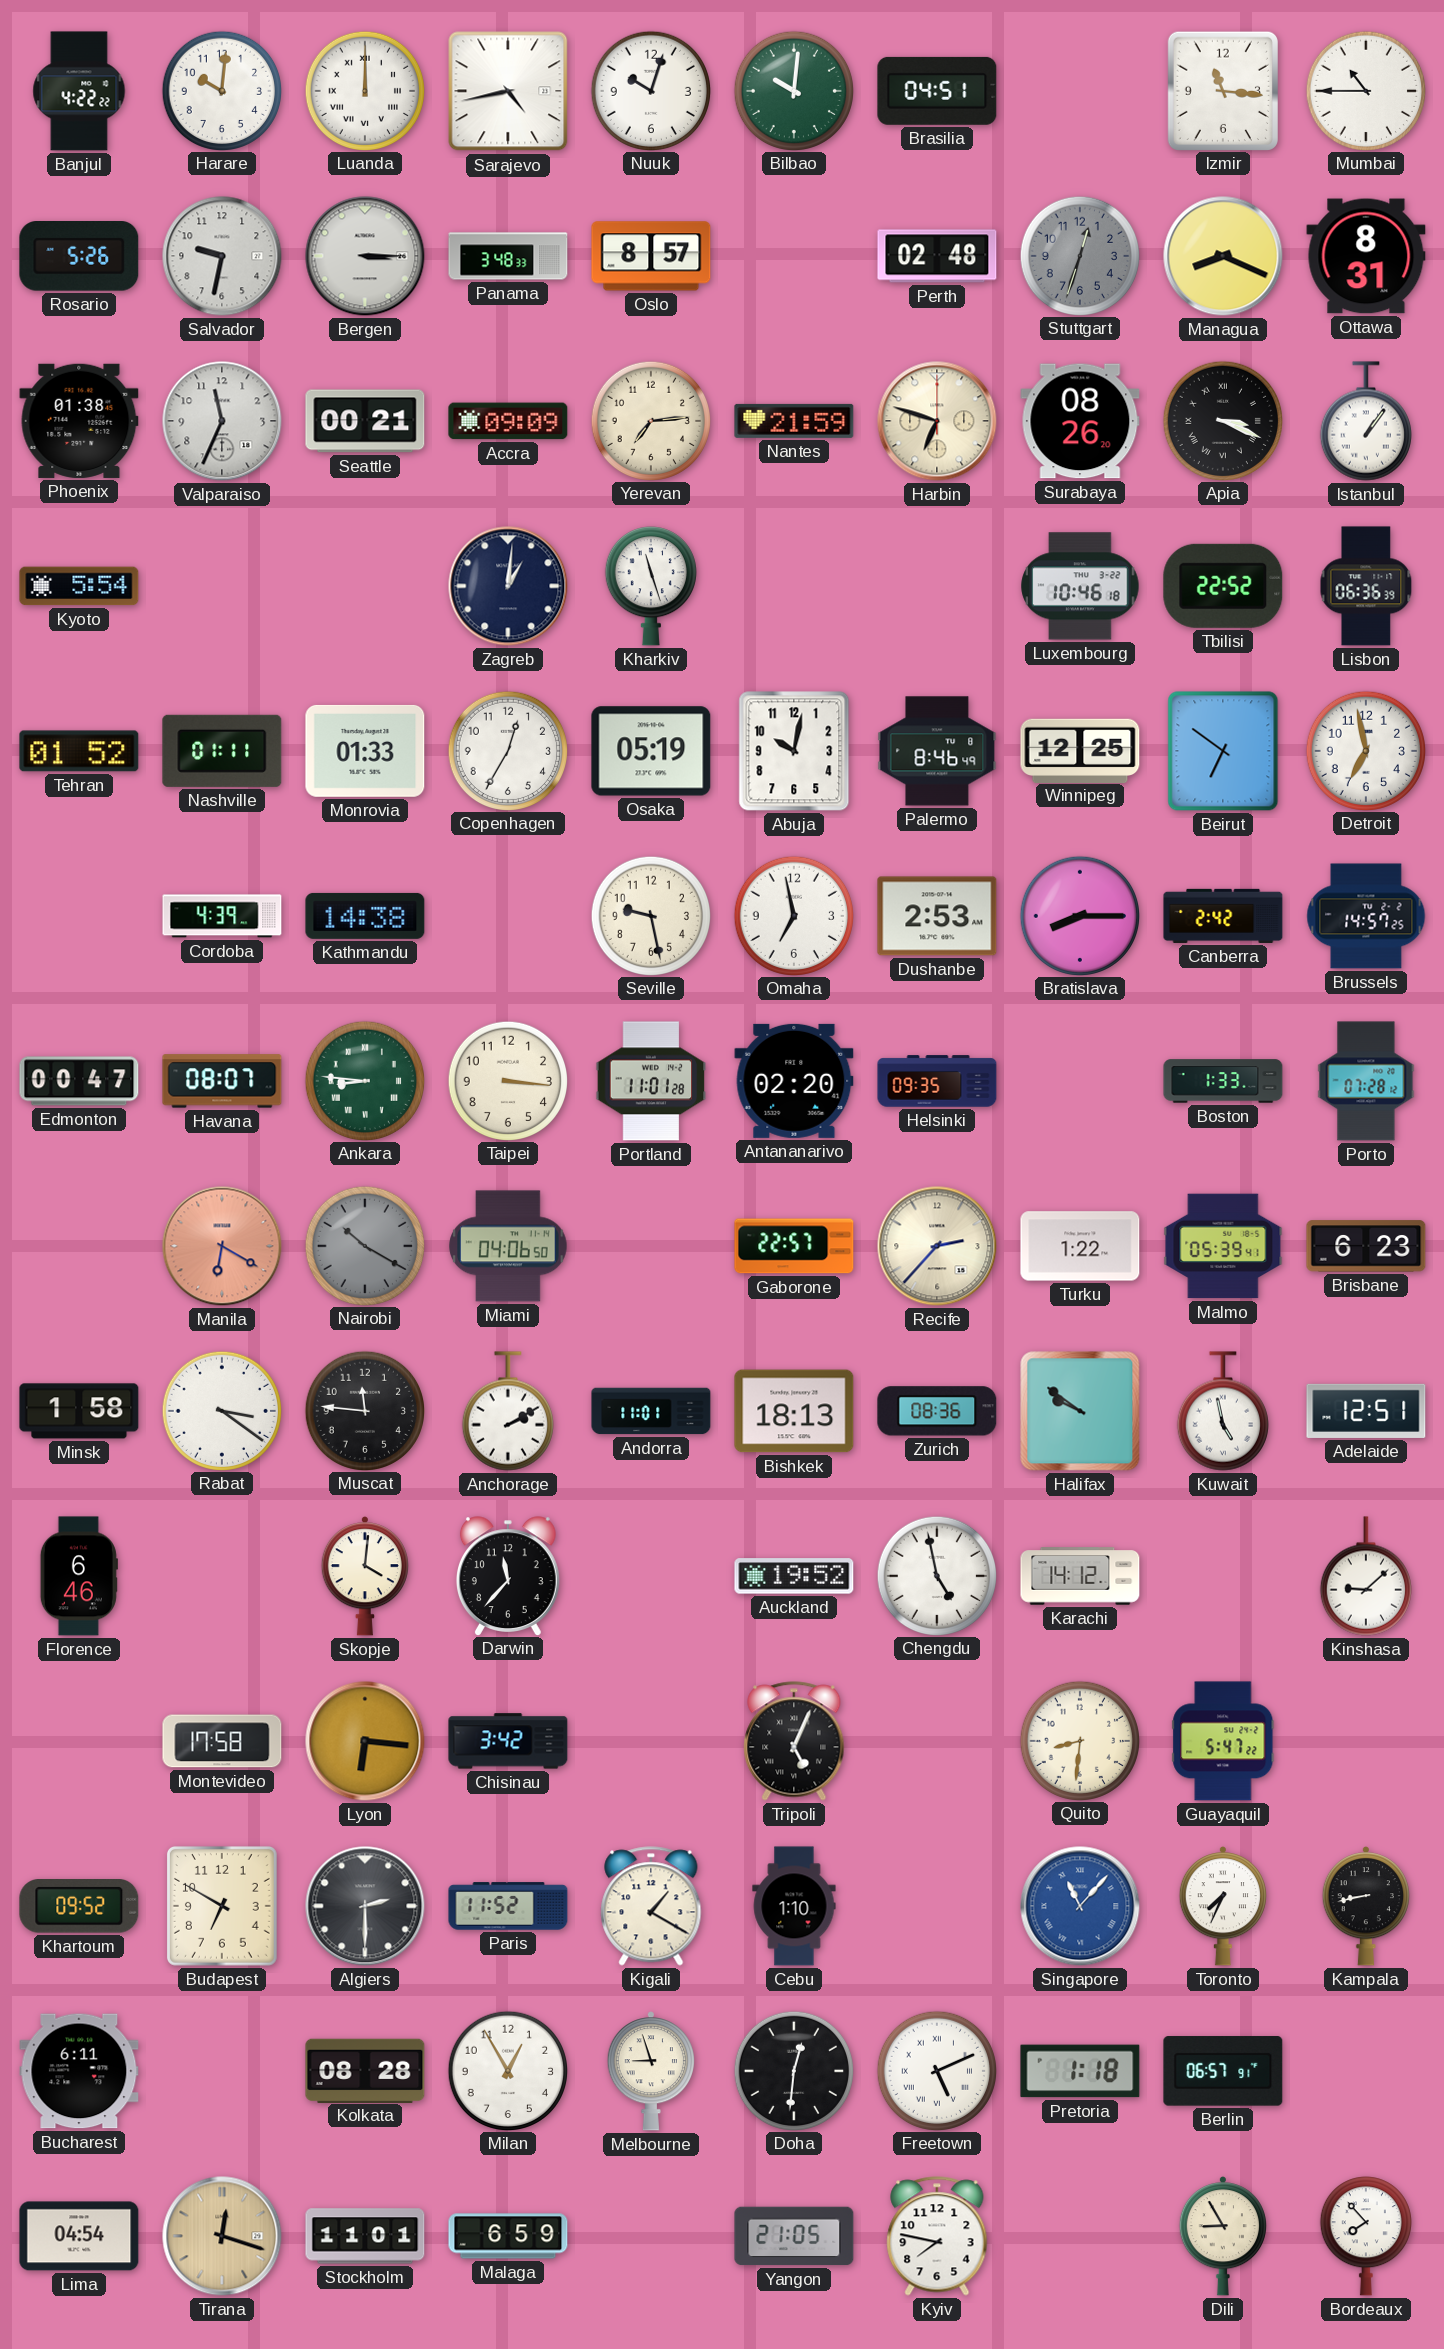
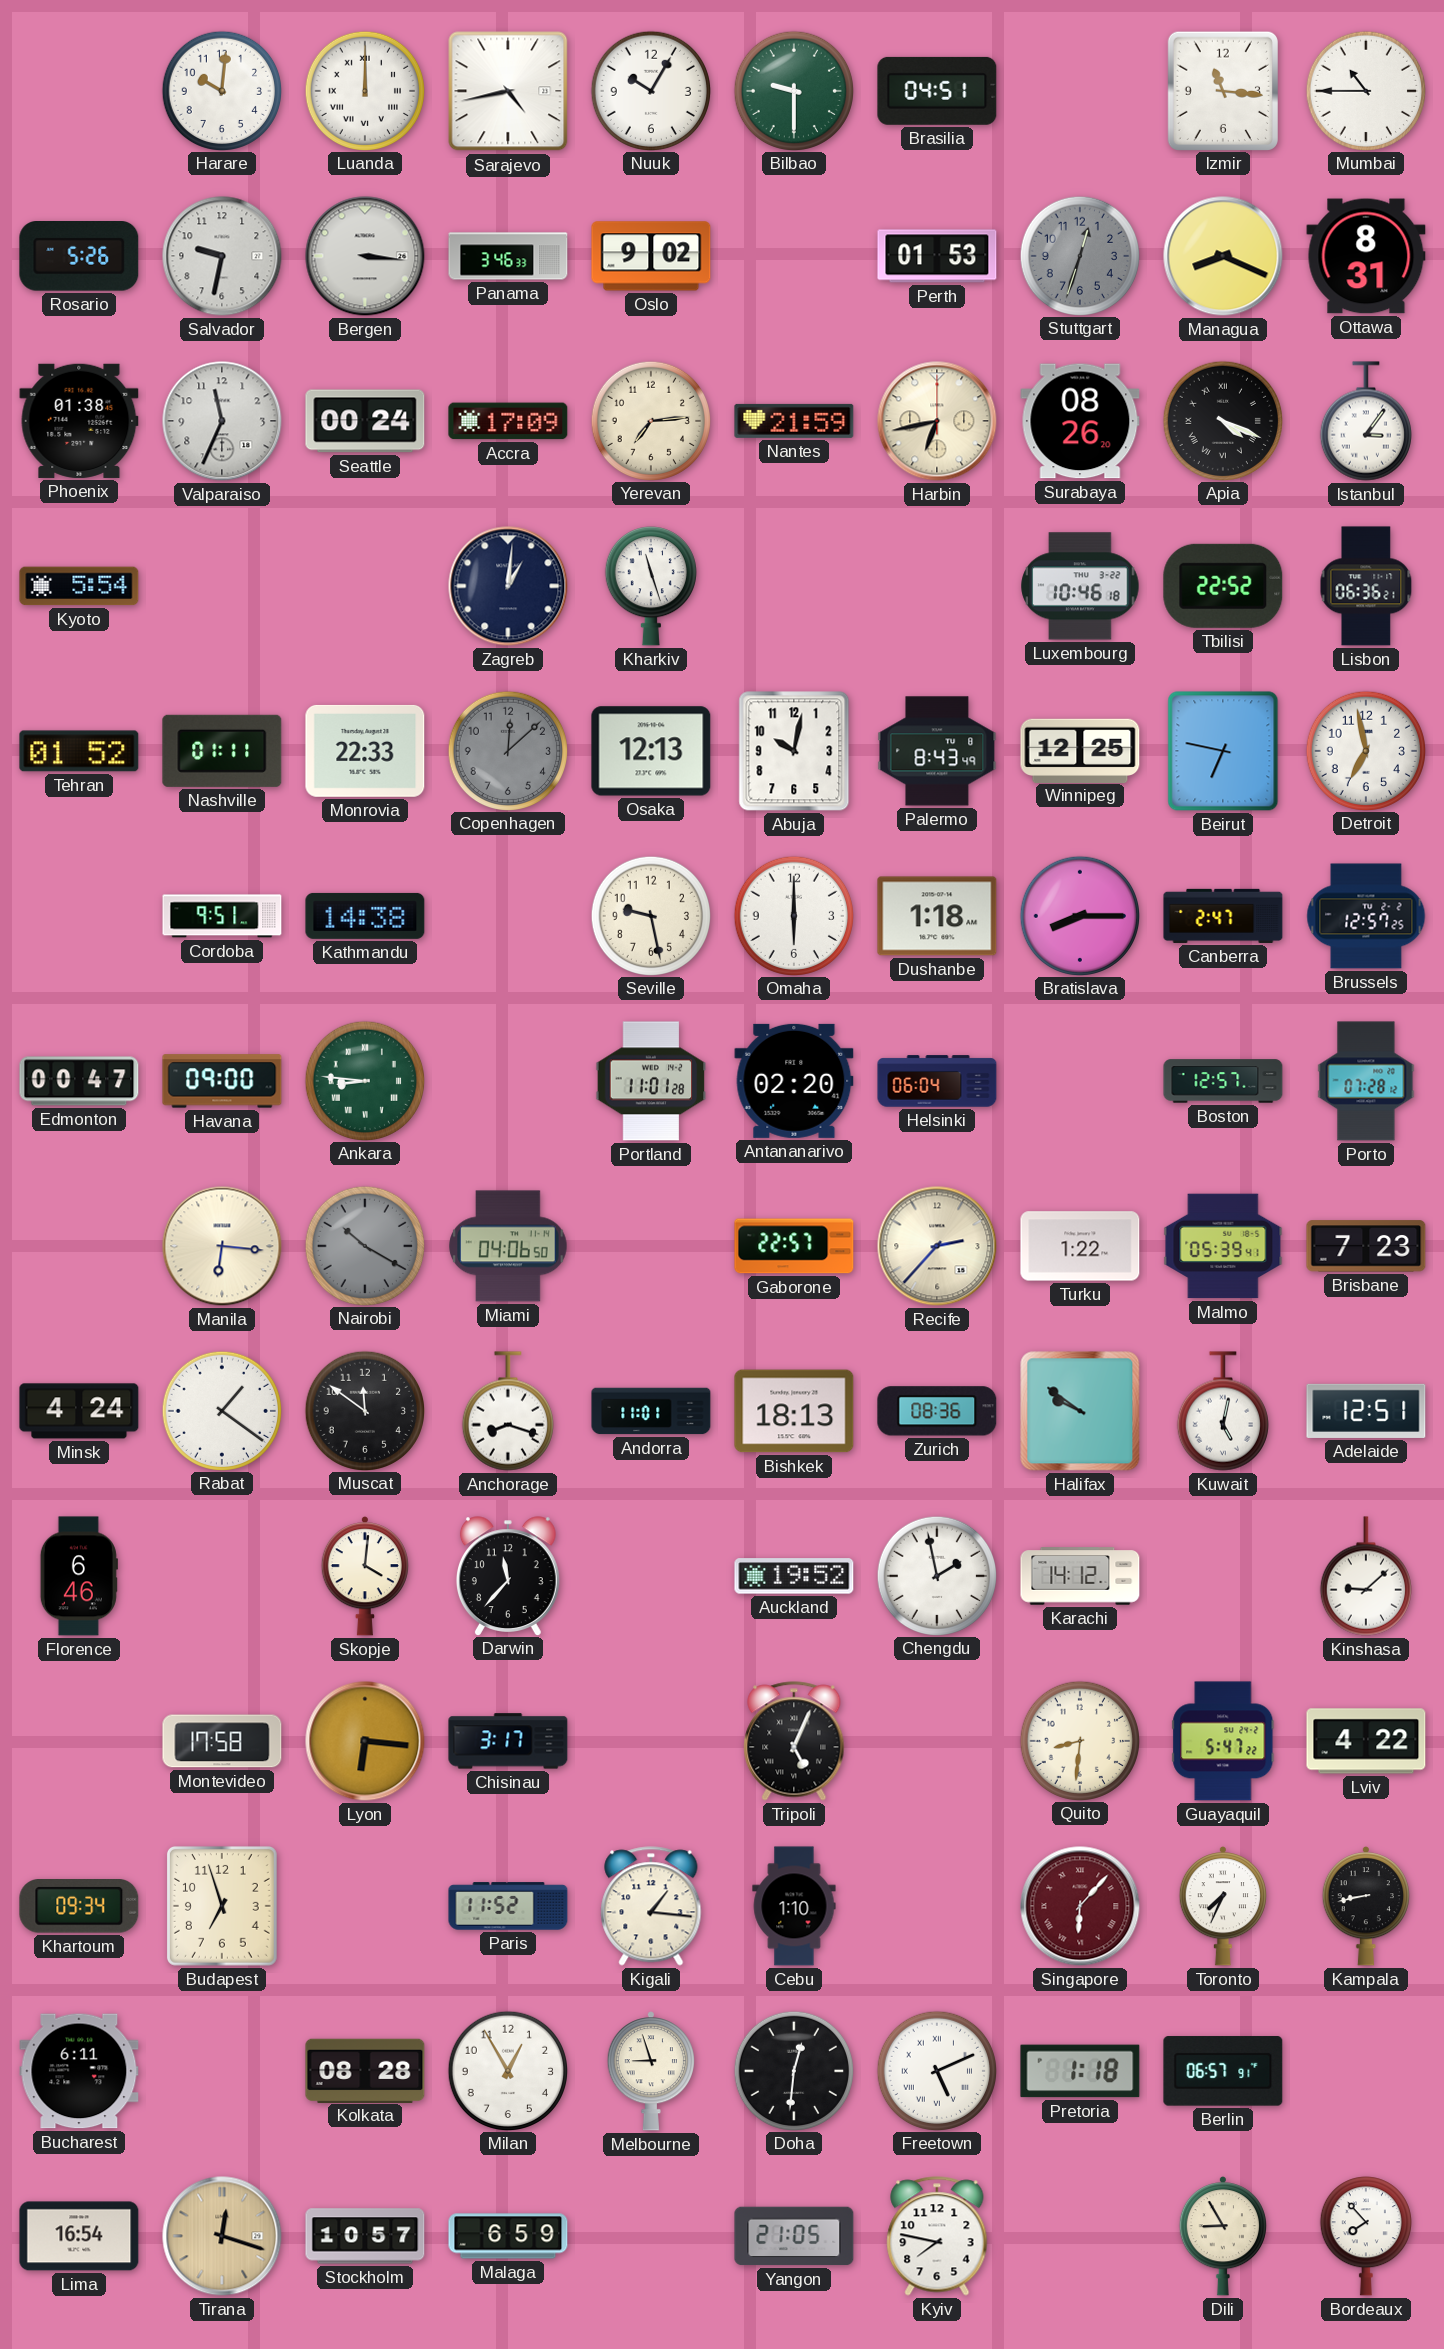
Banjul: 4:22 -> none (79, 91)
Nuuk: 10:03 -> 10:05 (650, 90)
Bilbao: 10:01 -> 9:30 (793, 90)
Bergen: 3:15 -> 3:16 (365, 256)
Panama: 3:48 -> 3:46 (508, 256)
Oslo: 8:57 -> 9:02 (651, 256)
Perth: 02:48 -> 01:53 (937, 256)
Seattle: 00:21 -> 00:24 (365, 421)
Accra: 09:09 -> 17:09 (508, 421)
Harbin: 6:48 -> 6:43 (937, 421)
Apia: 3:19 -> 4:19 (1222, 420)
Istanbul: 1:06 -> 3:06 (1366, 421)
Lisbon: 06:36:39 -> 06:36:21 (1366, 586)
Monrovia: 01:33 -> 22:33 (365, 751)
Copenhagen: 12:35 -> 12:08 (507, 750)
Copenhagen dial: white -> grey (507, 750)
Osaka: 05:19 -> 12:13 (651, 751)
Palermo: 8:46 -> 8:43 (937, 751)
Beirut: 6:51 -> 6:47 (1223, 751)
Cordoba: 4:39 -> 9:51 (222, 916)
Omaha: 6:58 -> 6:00 (793, 915)
Dushanbe: 2:53 -> 1:18 (937, 916)
Canberra: 2:42 -> 2:47 (1223, 916)
Brussels: 14:57 -> 12:57 (1366, 916)
Havana: 08:07 -> 09:00 (222, 1081)
Taipei: 3:16 -> none (507, 1080)
Helsinki: 09:35 -> 06:04 (937, 1081)
Boston: 1:33 -> 12:57 (1223, 1081)
Manila: 6:20 -> 6:16 (222, 1246)
Manila dial: salmon -> cream (222, 1246)
Brisbane: 6:23 -> 7:23 (1366, 1246)
Minsk: 1:58 -> 4:24 (79, 1411)
Rabat: 3:21 -> 1:21 (221, 1410)
Muscat: 11:46 -> 11:51 (364, 1410)
Anchorage: 2:10 -> 8:18 (508, 1411)
Kuwait: 4:58 -> 5:02 (1223, 1411)
Chengdu: 4:58 -> 1:58 (936, 1575)
Chisinau: 3:42 -> 3:17 (508, 1741)
Lviv: none -> 4:22 (1366, 1741)
Khartoum: 09:52 -> 09:34 (79, 1906)
Budapest: 6:50 -> 6:57 (222, 1906)
Algiers: 2:30 -> none (365, 1906)
Kigali: 1:20 -> 1:16 (651, 1906)
Singapore: 11:07 -> 6:07 (1080, 1906)
Singapore dial: blue -> burgundy (1080, 1906)
Lima: 04:54 -> 16:54 (79, 2236)
Stockholm: 11:01 -> 10:57 (365, 2236)
